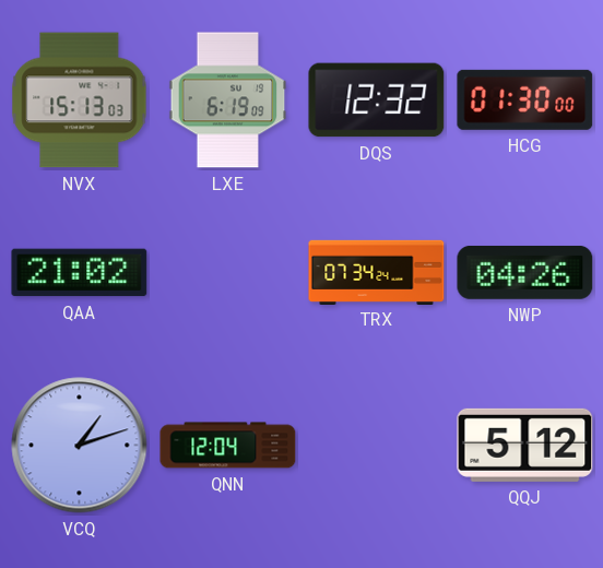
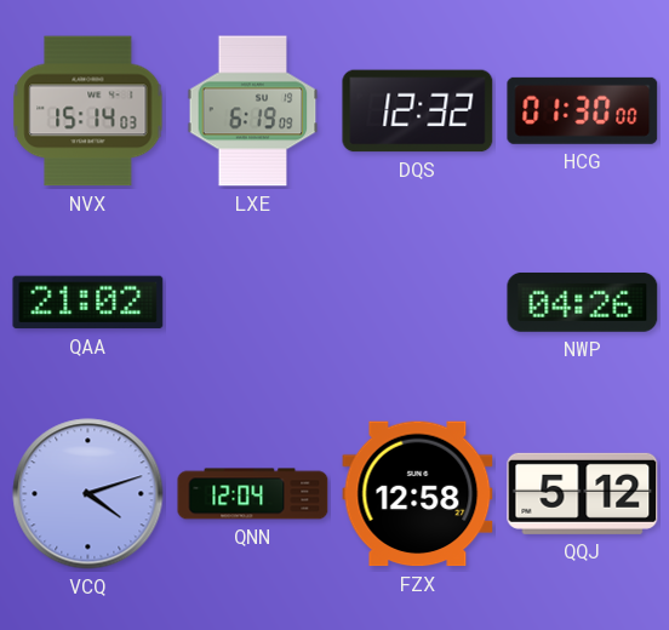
NVX: 15:13 -> 15:14 (88, 111)
TRX: 07:34 -> none (377, 272)
VCQ: 1:12 -> 4:12 (88, 494)
FZX: none -> 12:58 (418, 494)
